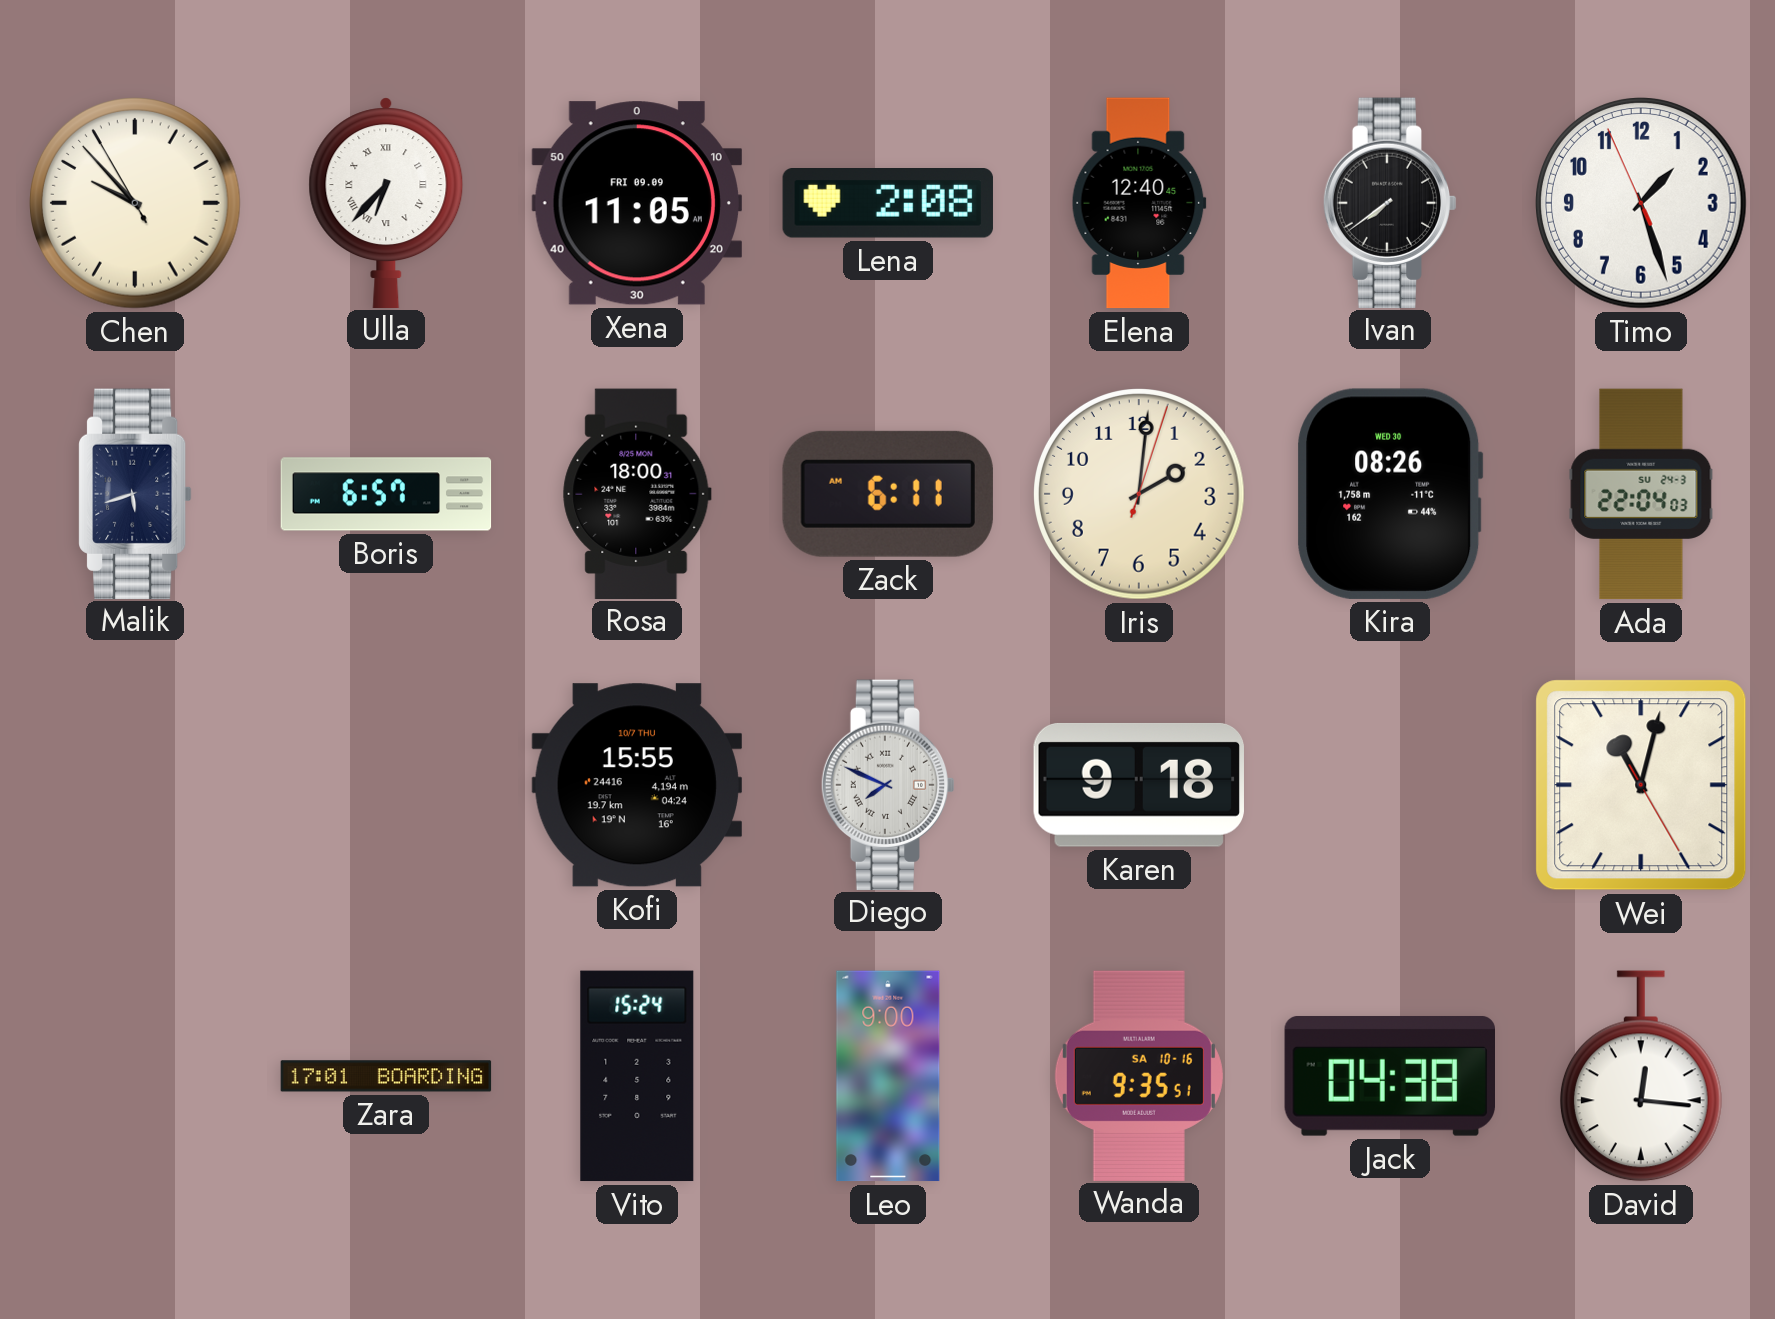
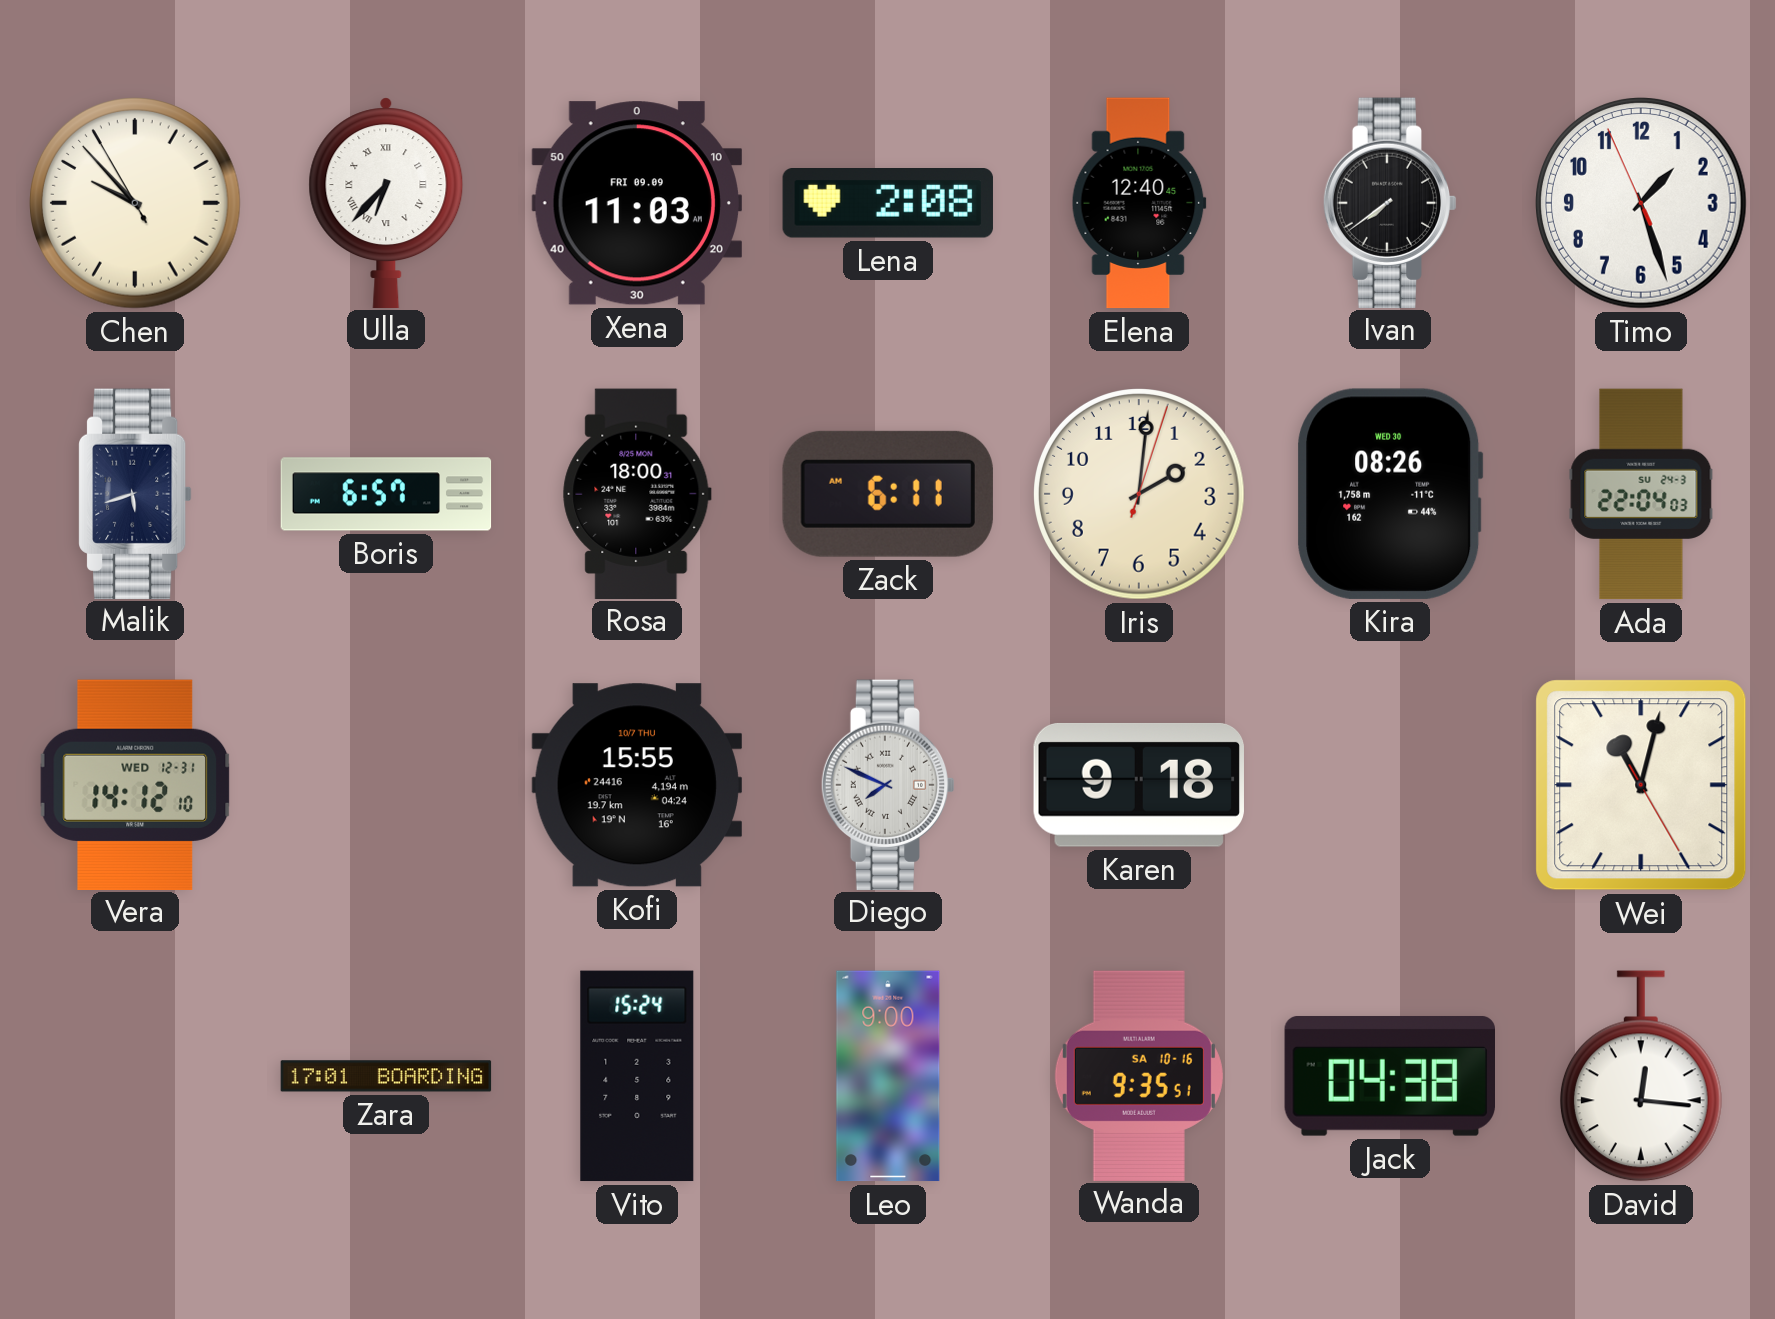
Xena: 11:05 -> 11:03 (636, 203)
Vera: none -> 14:12 (135, 784)
